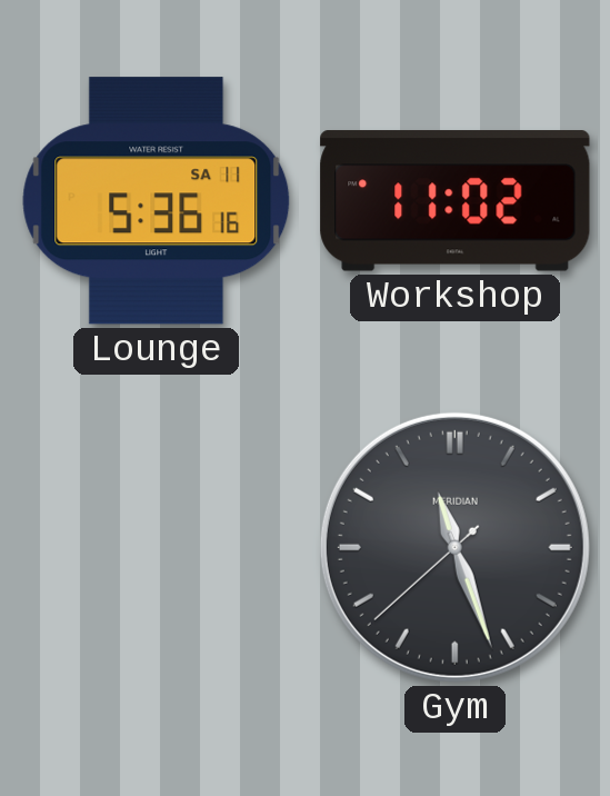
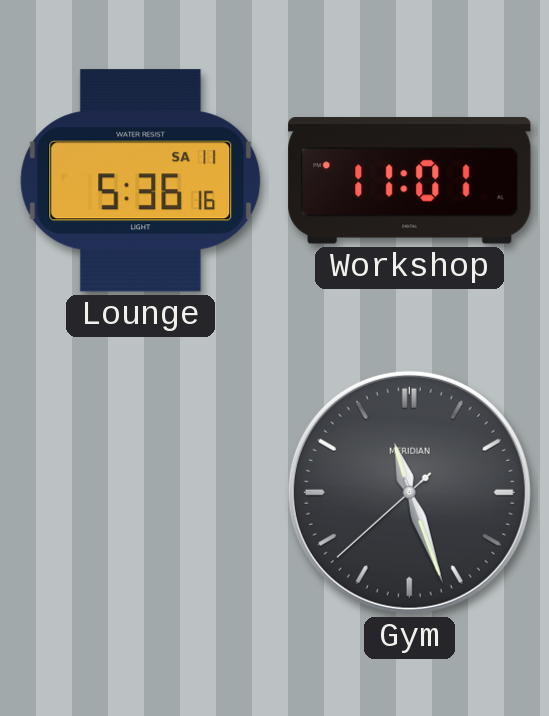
Workshop: 11:02 -> 11:01 (410, 181)
